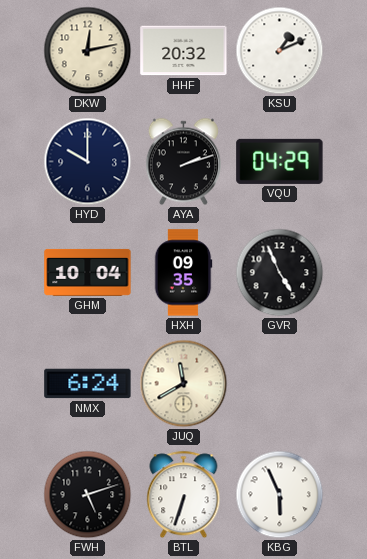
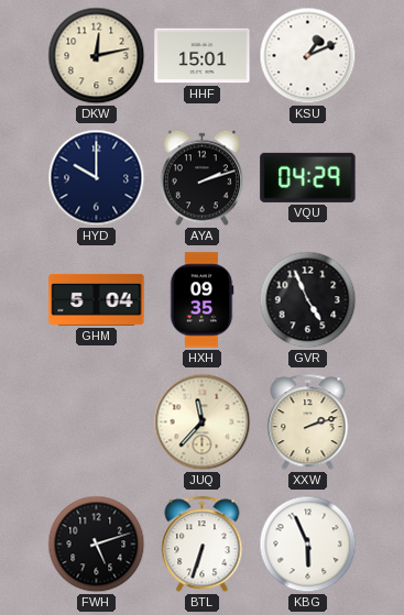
HHF: 20:32 -> 15:01 (203, 56)
GHM: 10:04 -> 5:04 (97, 299)
NMX: 6:24 -> none (88, 384)
JUQ: 11:40 -> 11:37 (203, 422)
XXW: none -> 2:12 (308, 422)
